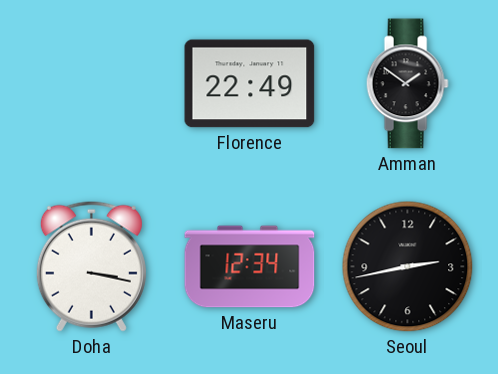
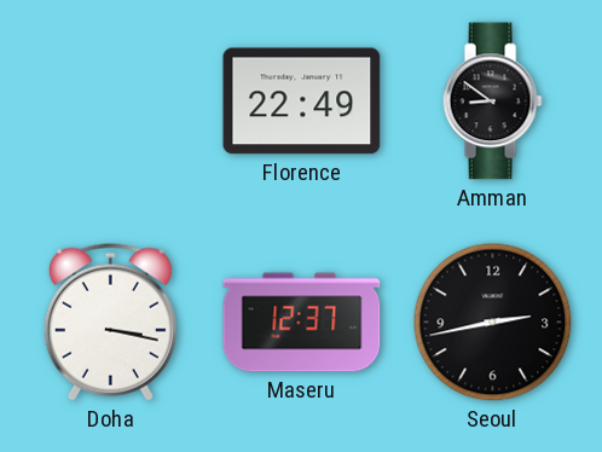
Amman: 1:51 -> 8:51 (492, 102)
Maseru: 12:34 -> 12:37 (302, 323)
